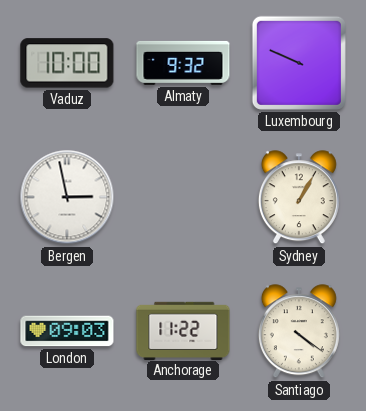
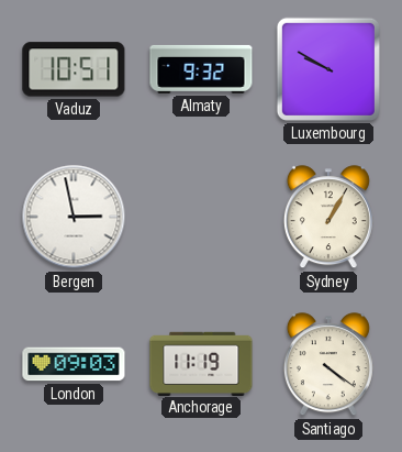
Vaduz: 10:00 -> 10:51 (74, 69)
Luxembourg: 9:49 -> 9:50 (328, 69)
Anchorage: 11:22 -> 11:19 (201, 363)
